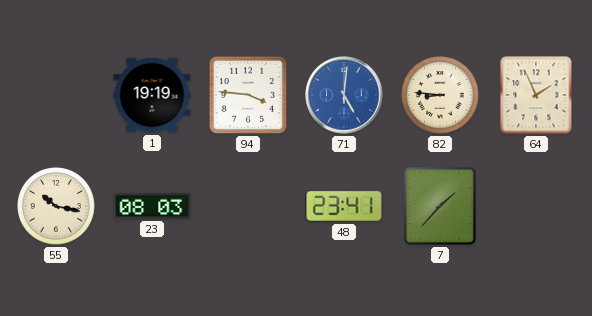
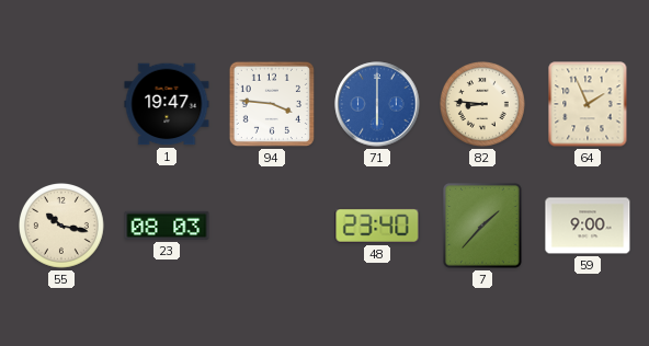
1: 19:19 -> 19:47 (167, 104)
71: 5:01 -> 6:00 (377, 104)
48: 23:41 -> 23:40 (377, 226)
59: none -> 9:00 (588, 226)
